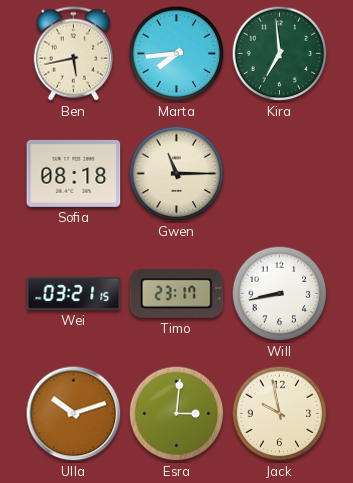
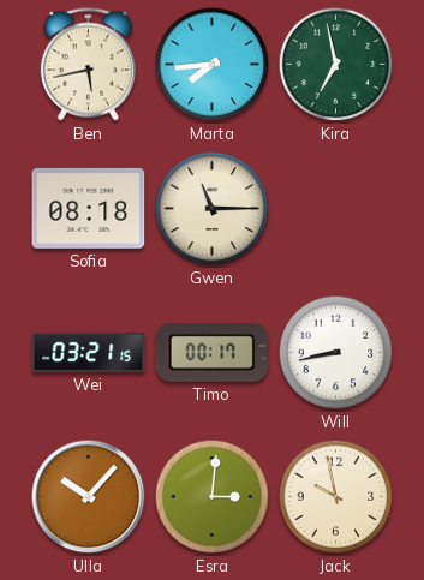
Kira: 6:59 -> 6:58 (336, 65)
Timo: 23:17 -> 00:17 (213, 352)
Ulla: 10:12 -> 10:07 (89, 497)
